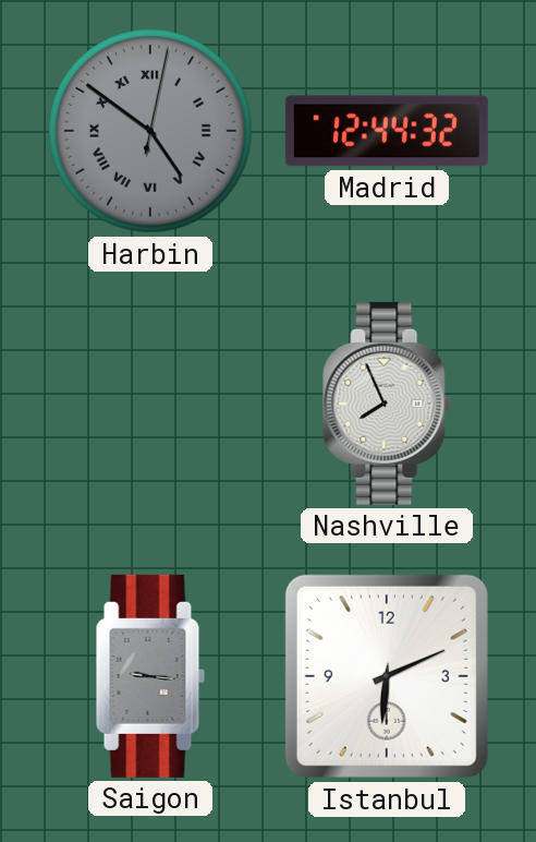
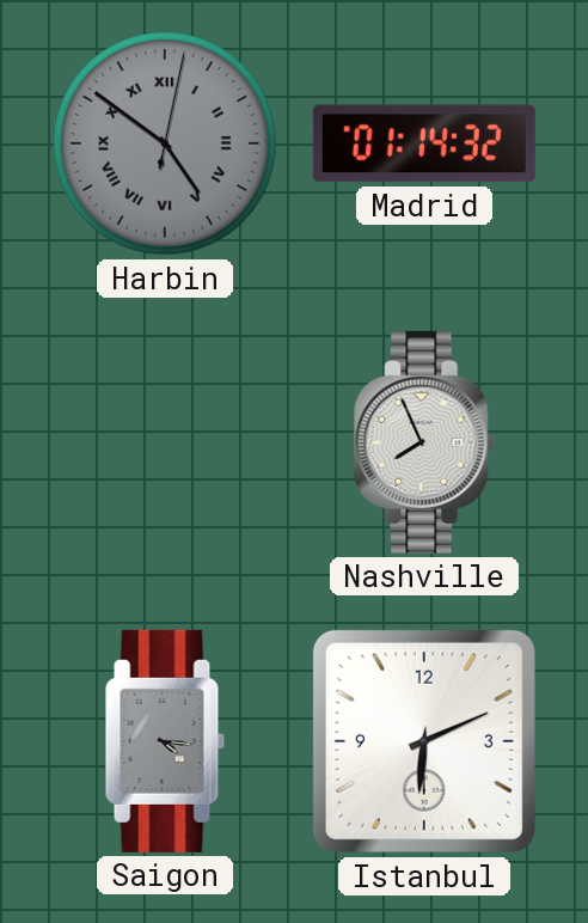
Madrid: 12:44 -> 01:14 (424, 143)
Saigon: 9:16 -> 4:16 (165, 741)
